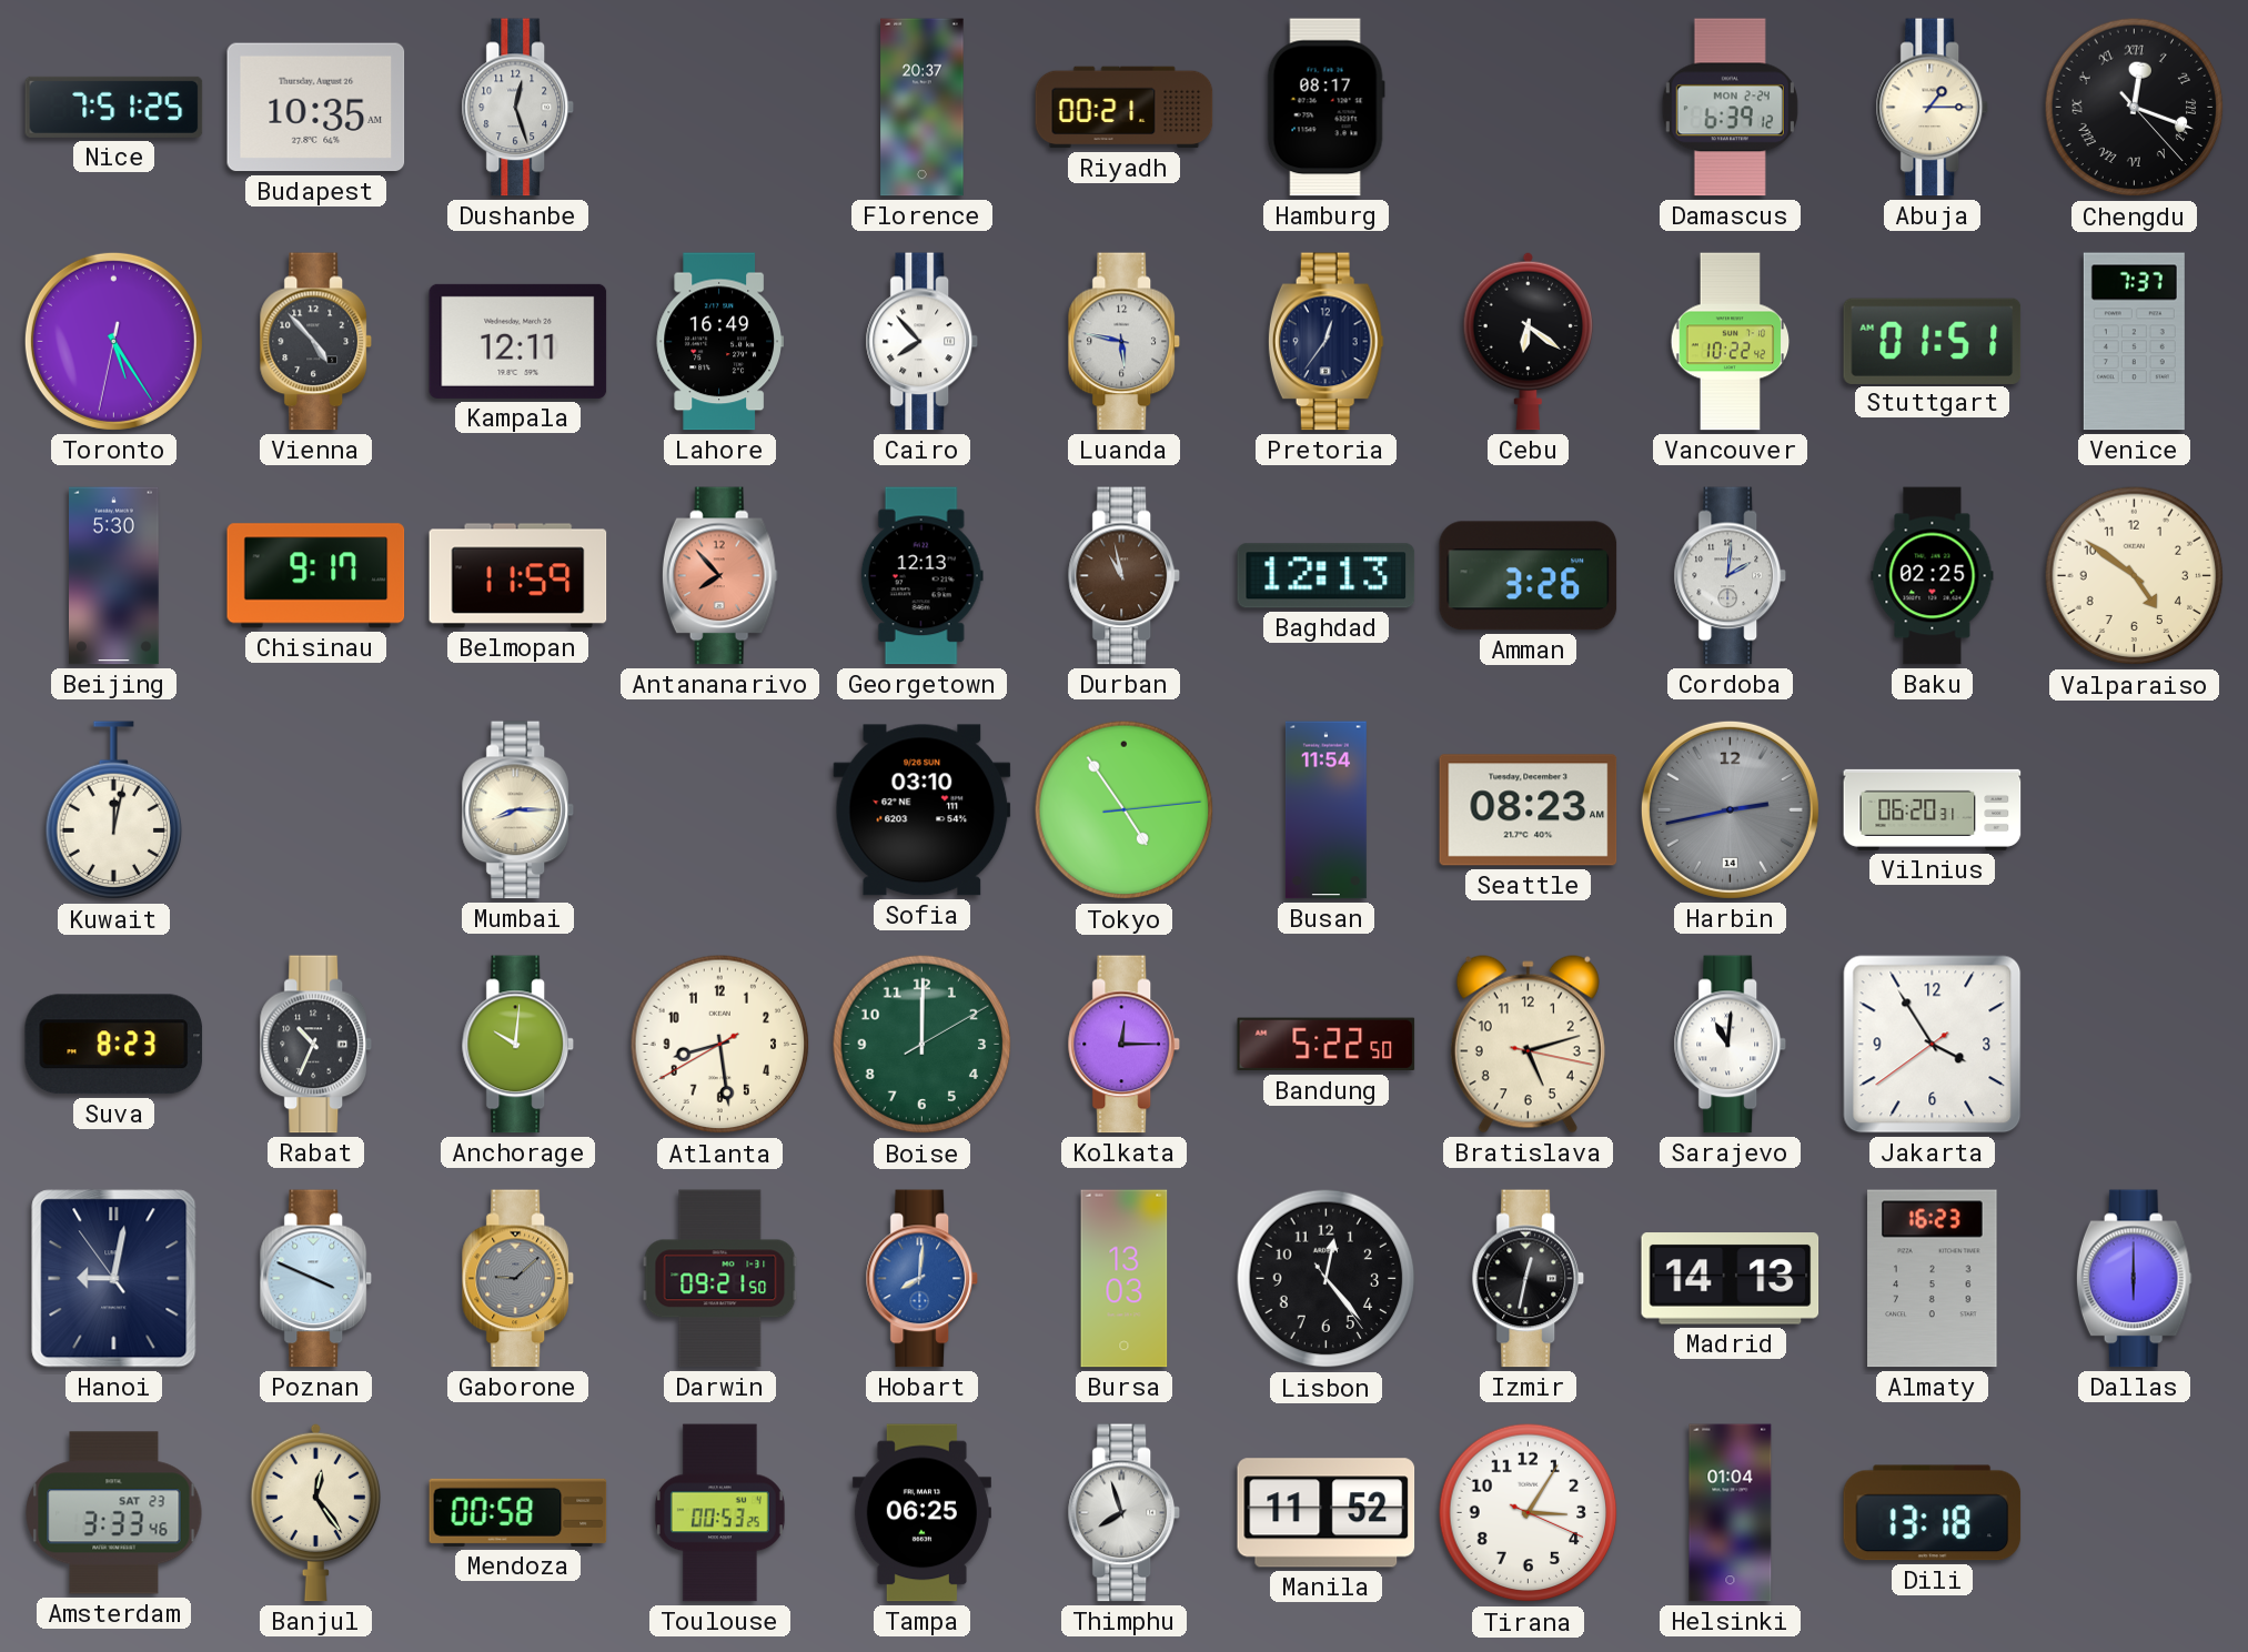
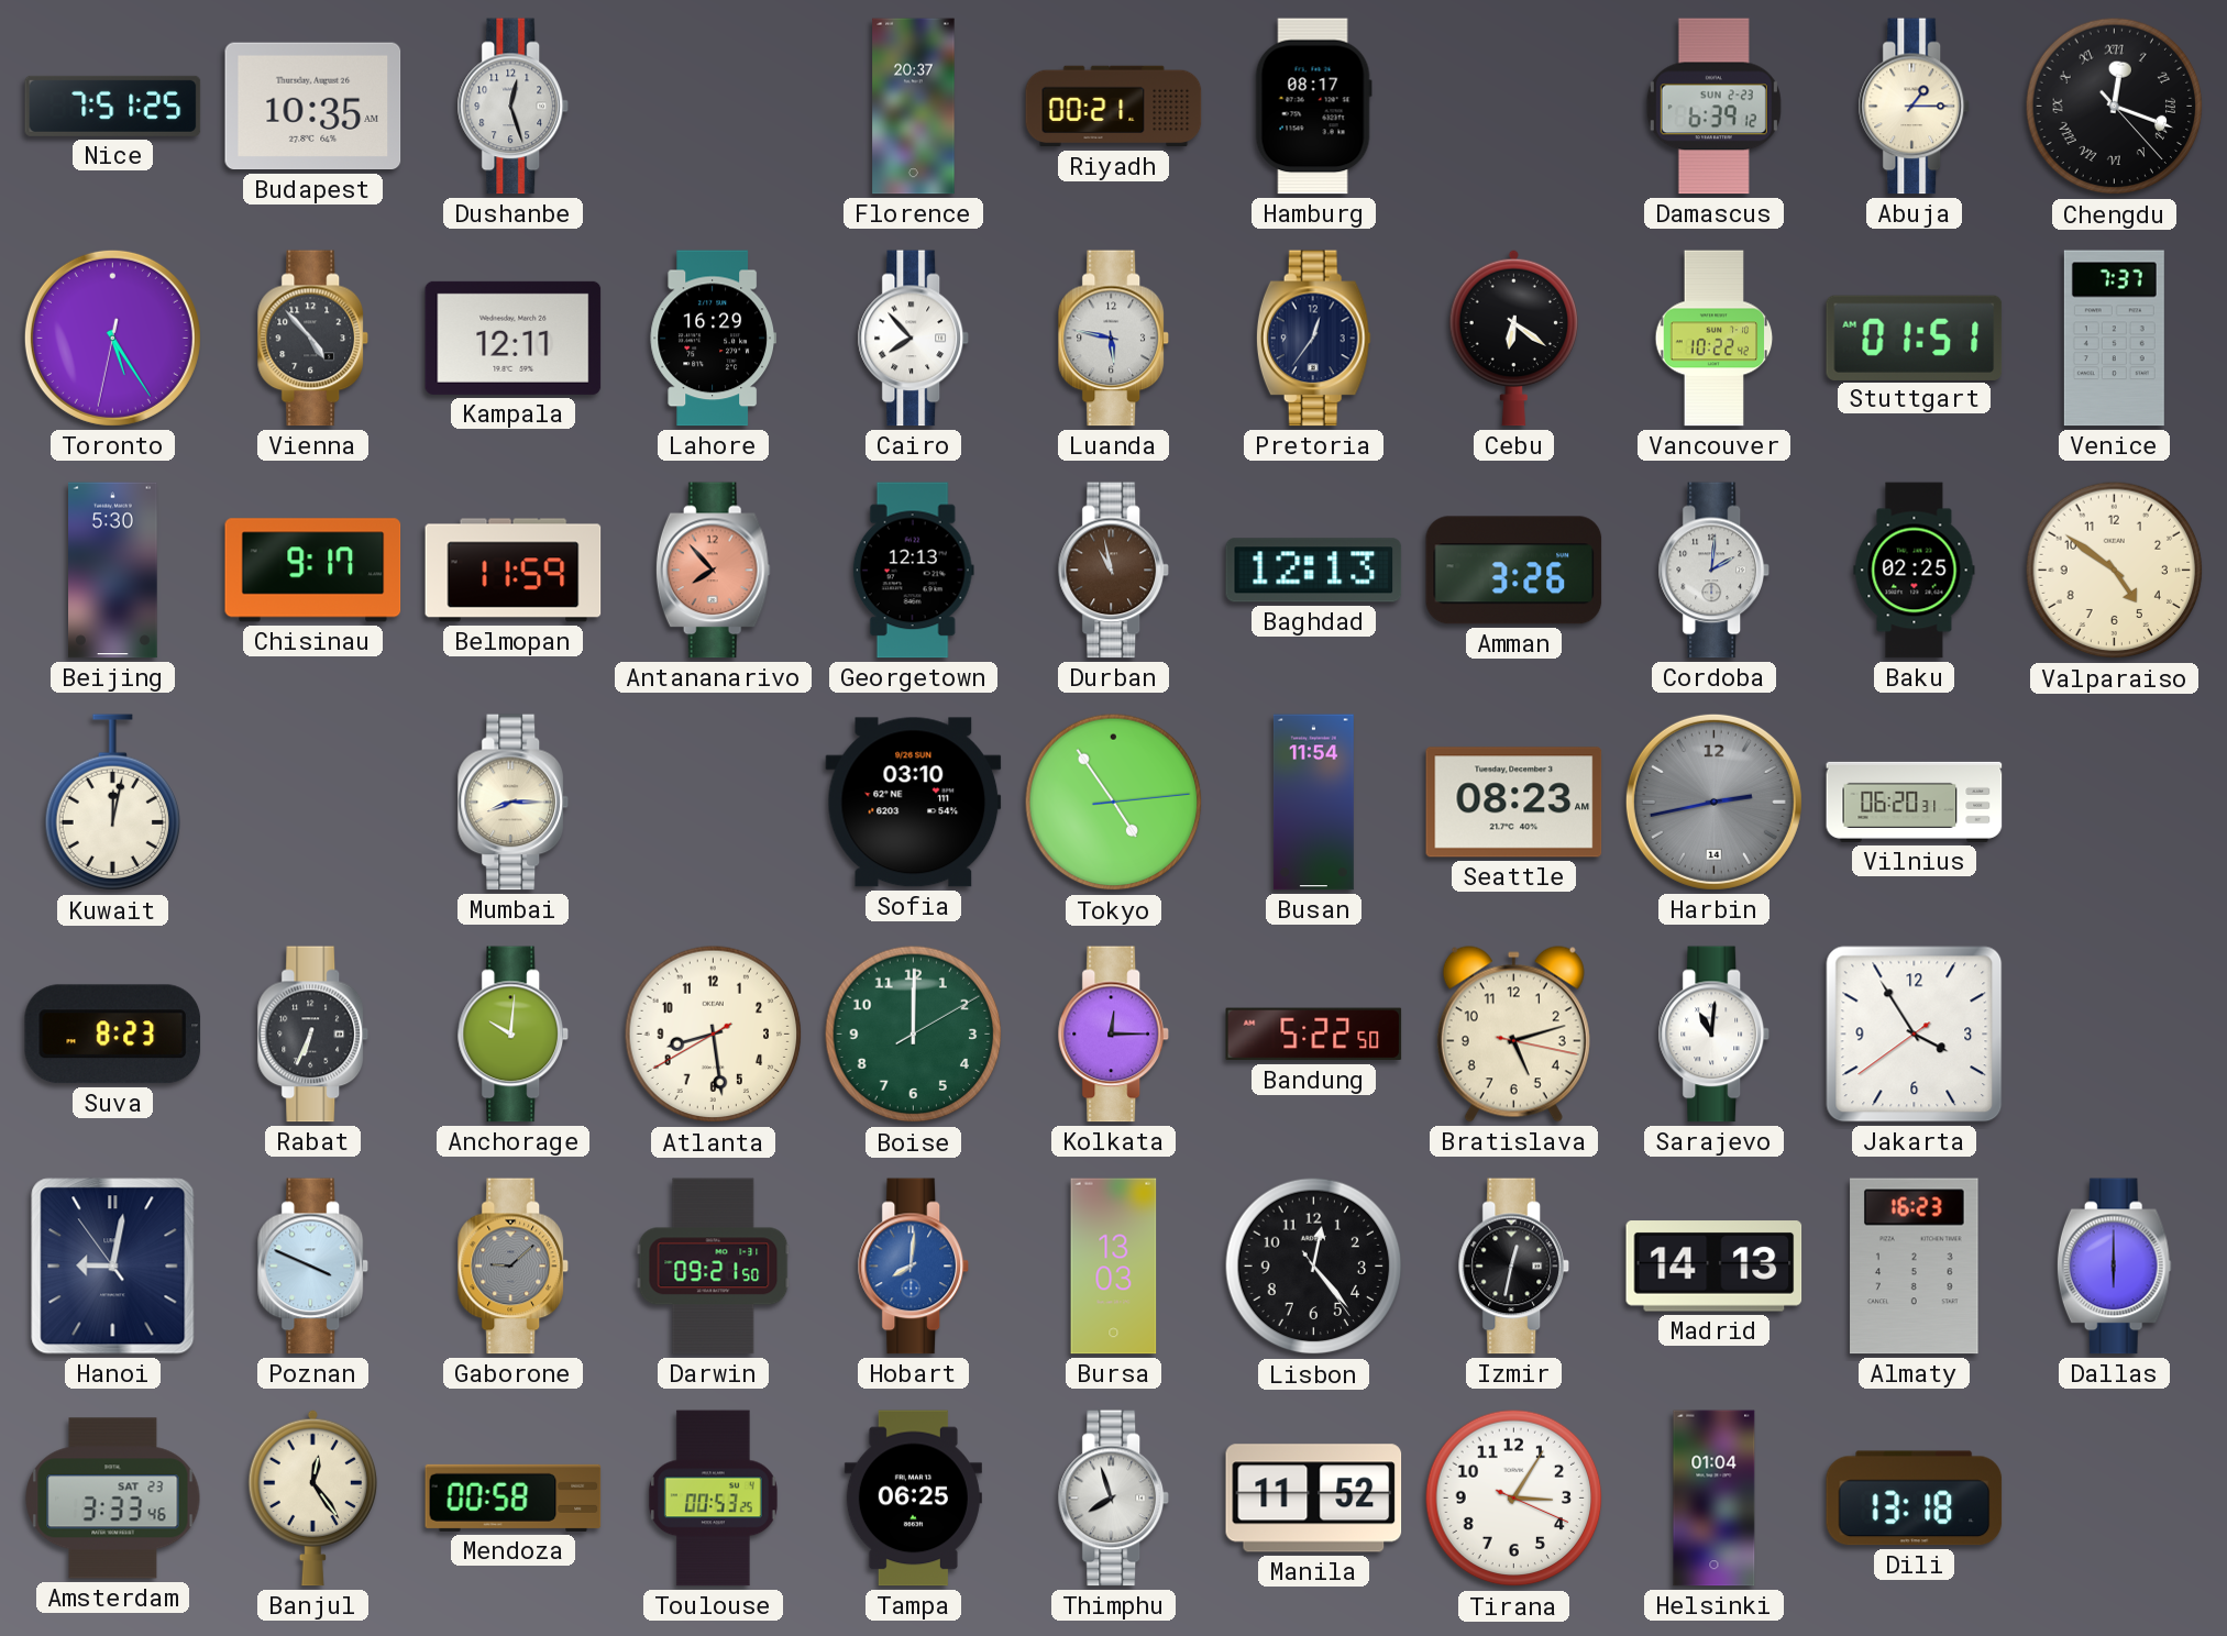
Damascus date: MON 2-24 -> SUN 2-23 (1713, 107)
Lahore: 16:49 -> 16:29 (713, 339)
Rabat: 10:34 -> 6:34 (312, 1035)
